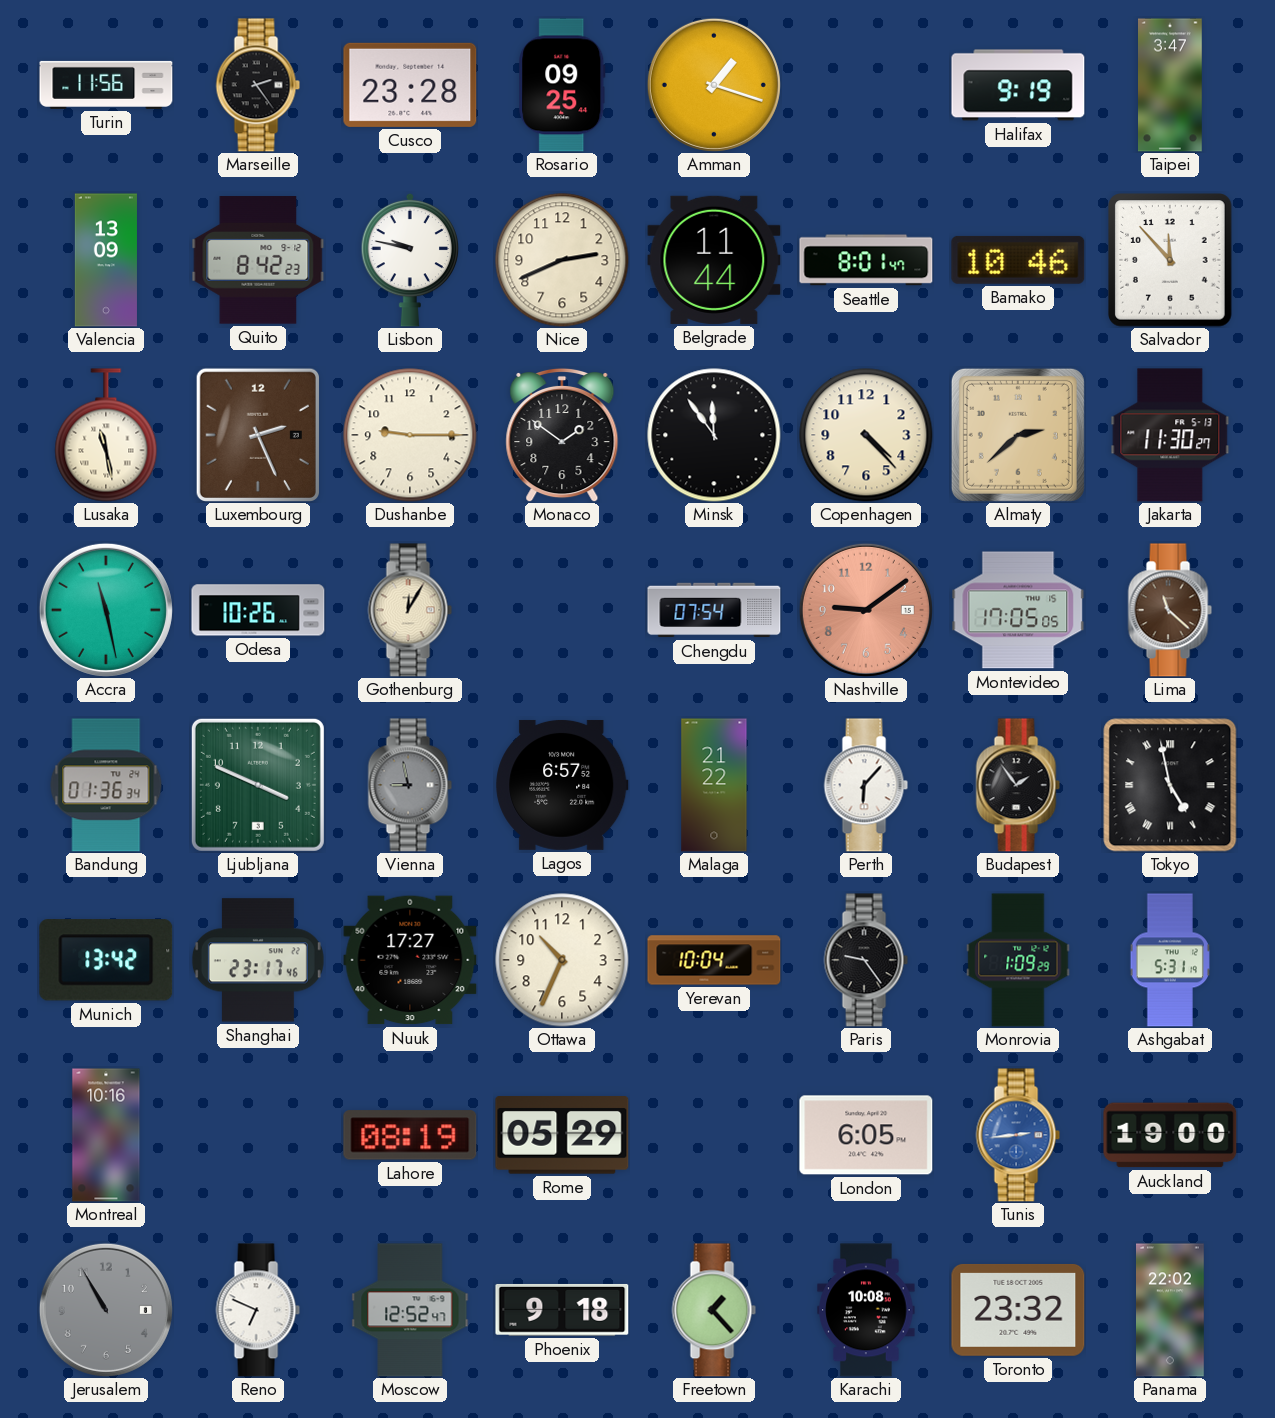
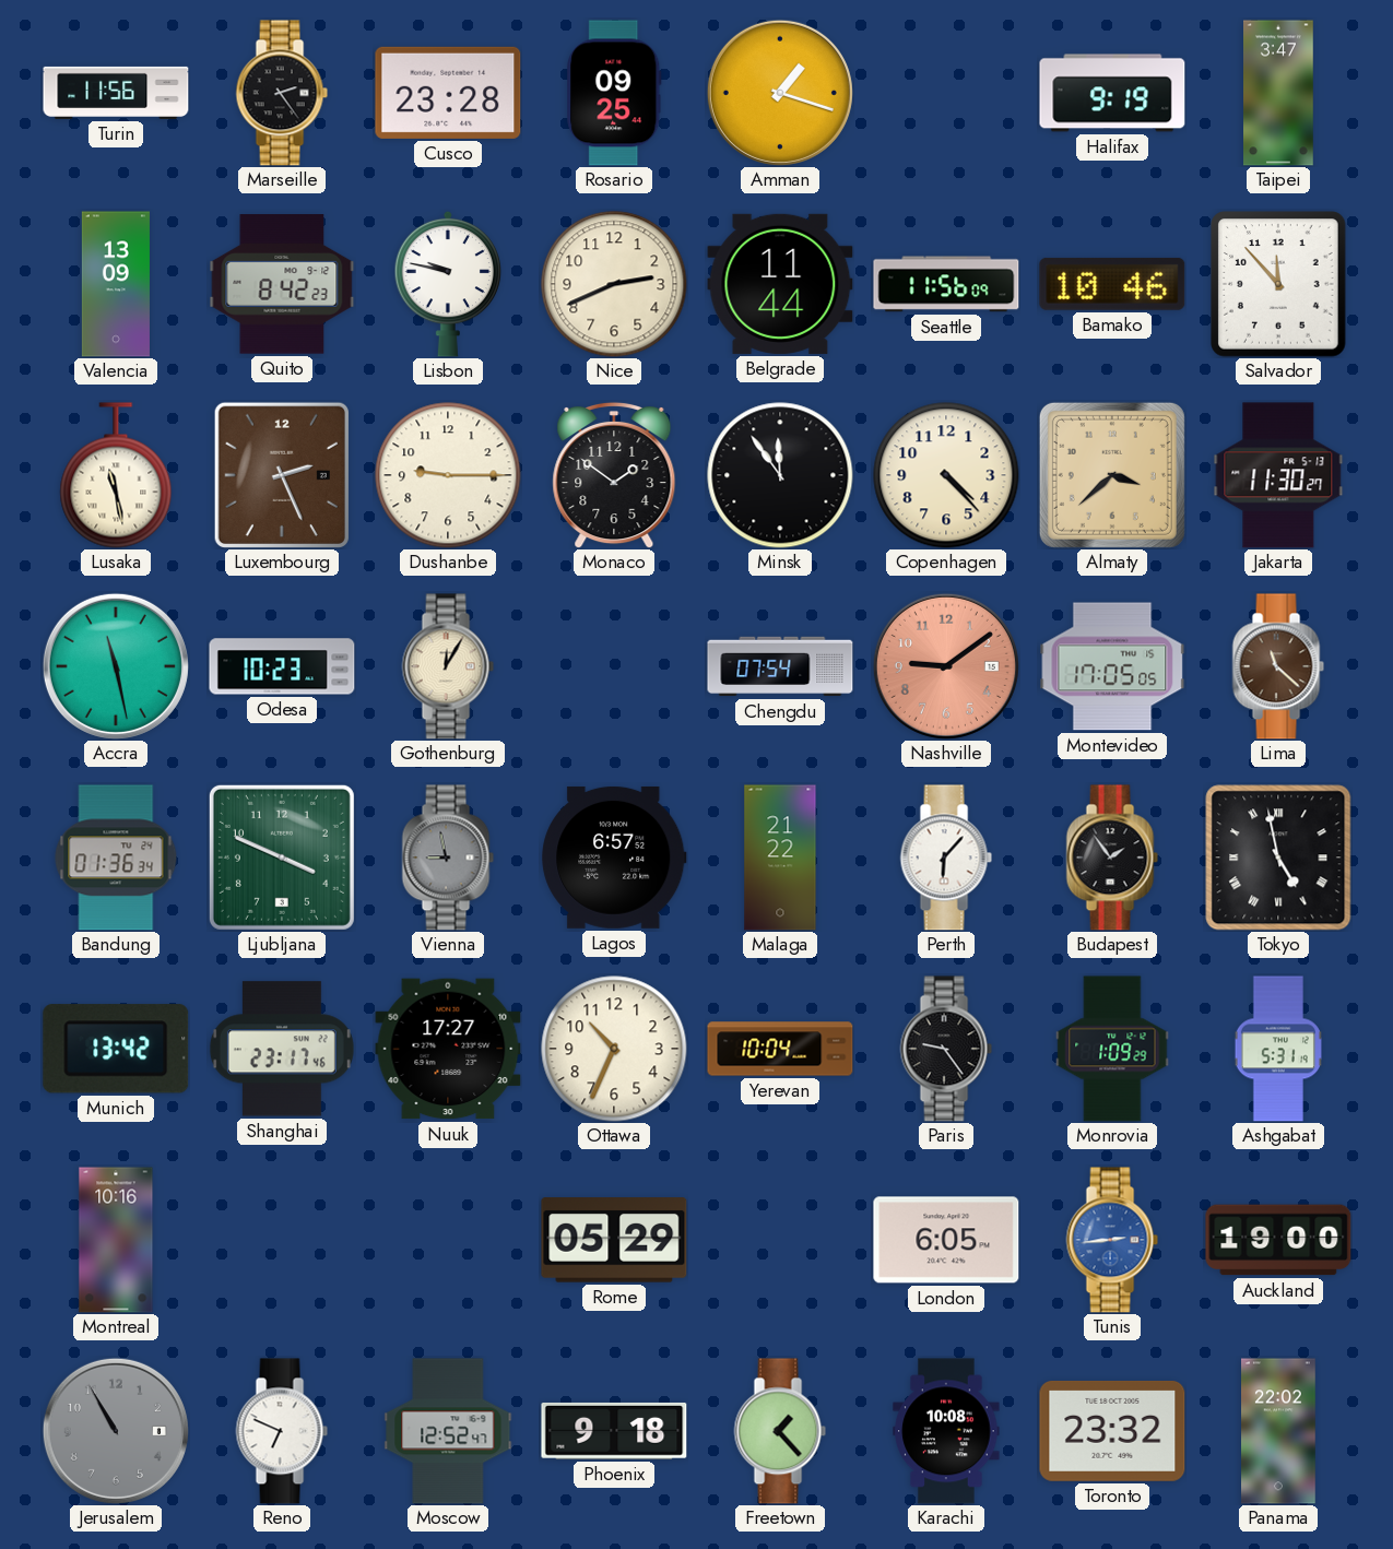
Seattle: 8:01 -> 11:56 (946, 284)
Almaty: 2:38 -> 3:38 (1112, 475)
Odesa: 10:26 -> 10:23 (282, 666)
Lahore: 08:19 -> none (410, 1135)
